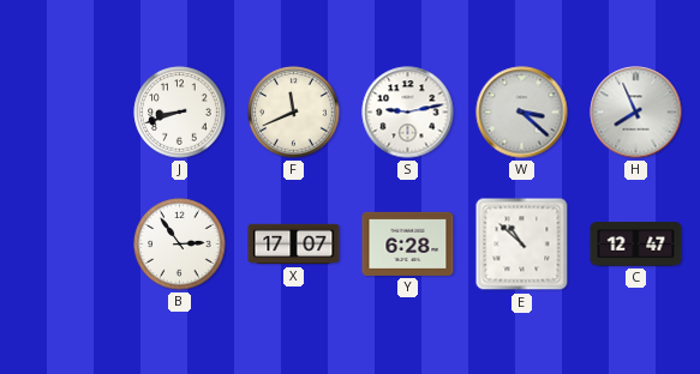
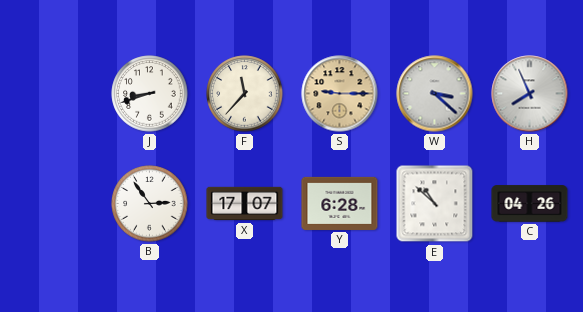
F: 11:41 -> 11:37 (245, 94)
S: 9:13 -> 9:15 (340, 94)
S dial: white -> champagne (340, 94)
C: 12:47 -> 04:26 (530, 204)
